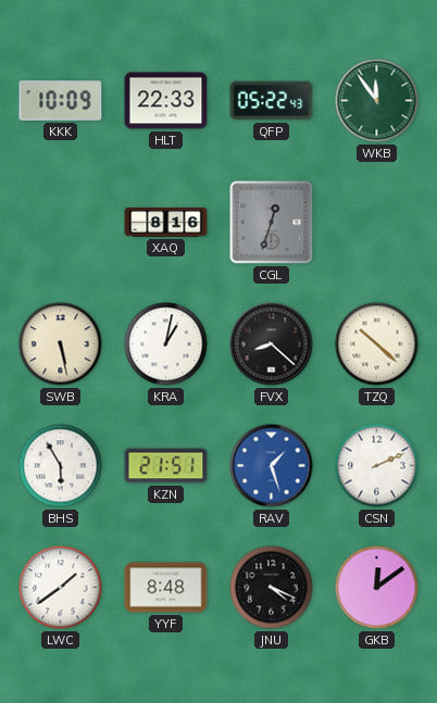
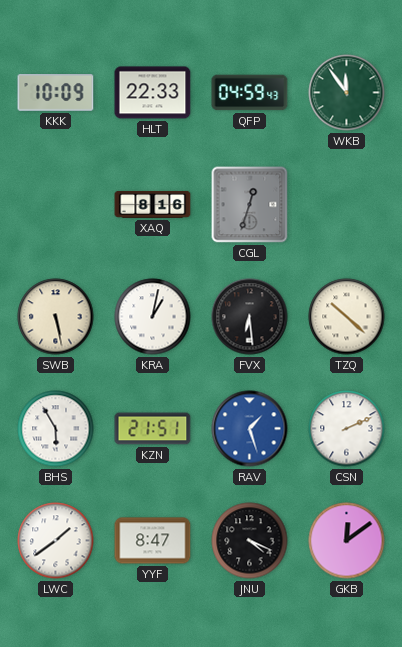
QFP: 05:22 -> 04:59 (250, 93)
FVX: 8:22 -> 6:29 (250, 317)
YYF: 8:48 -> 8:47 (153, 541)
